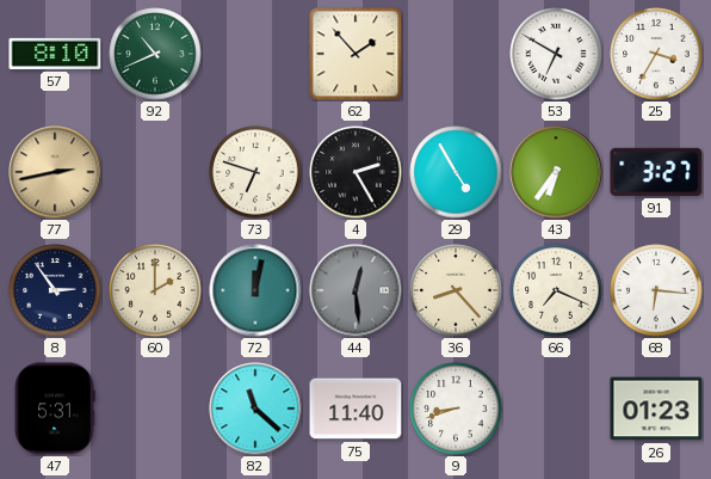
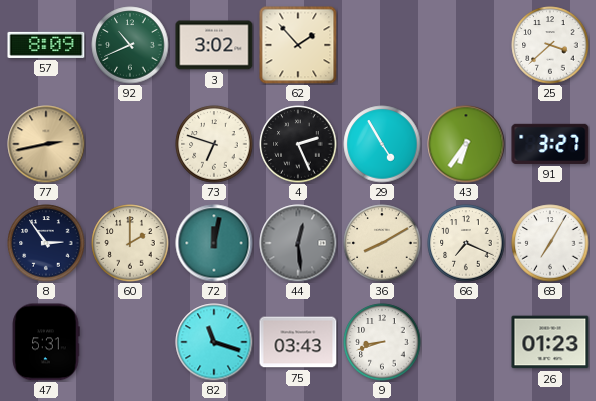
57: 8:10 -> 8:09 (46, 45)
3: none -> 3:02 (214, 45)
53: 6:50 -> none (556, 54)
25: 3:35 -> 3:38 (550, 45)
4: 2:25 -> 2:26 (298, 144)
36: 8:23 -> 8:10 (382, 243)
68: 6:16 -> 7:05 (550, 243)
82: 11:22 -> 11:18 (214, 342)
75: 11:40 -> 03:43 (298, 342)
